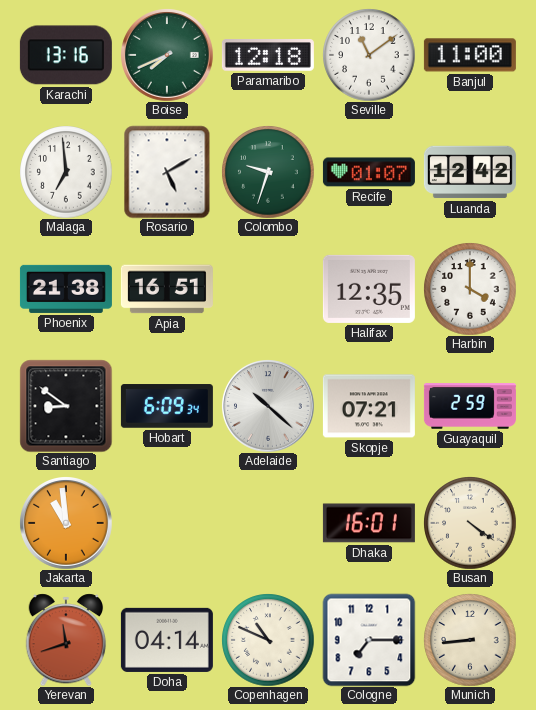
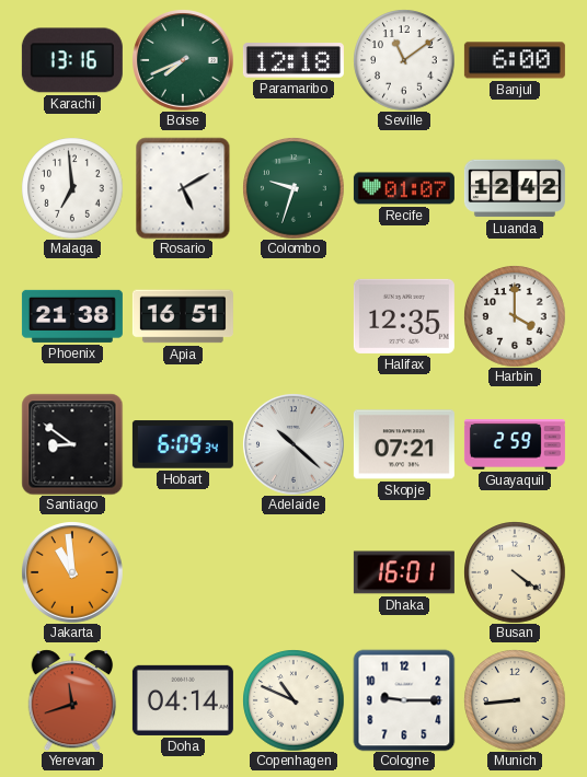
Banjul: 11:00 -> 6:00 (515, 60)
Cologne: 7:15 -> 9:15 (404, 700)
